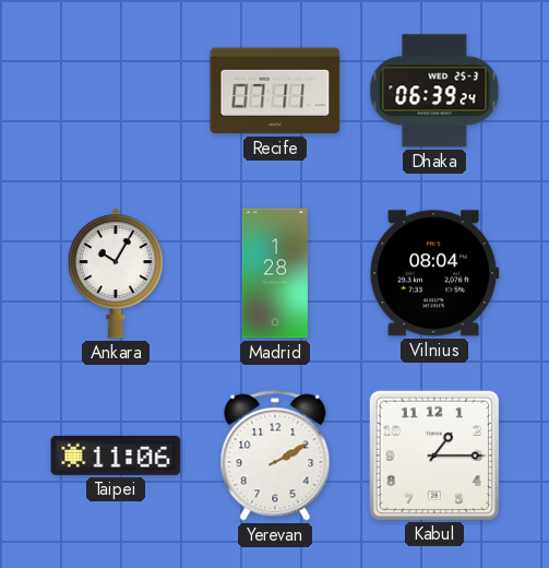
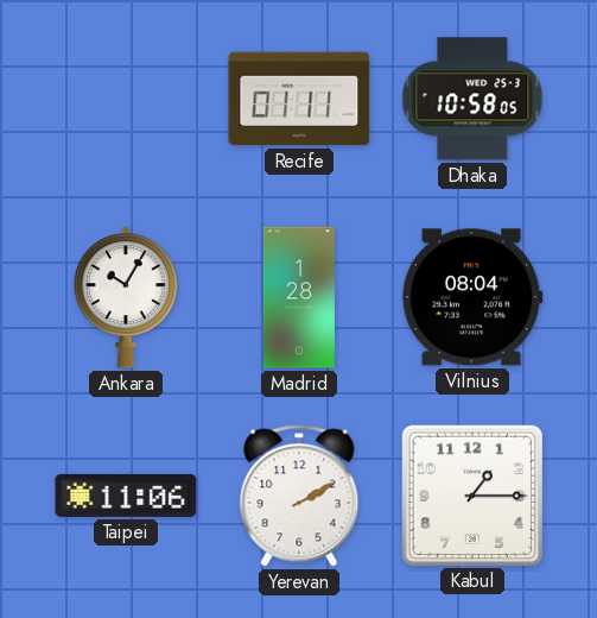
Recife: 07:11 -> 01:11 (299, 99)
Dhaka: 06:39 -> 10:58 (472, 99)
